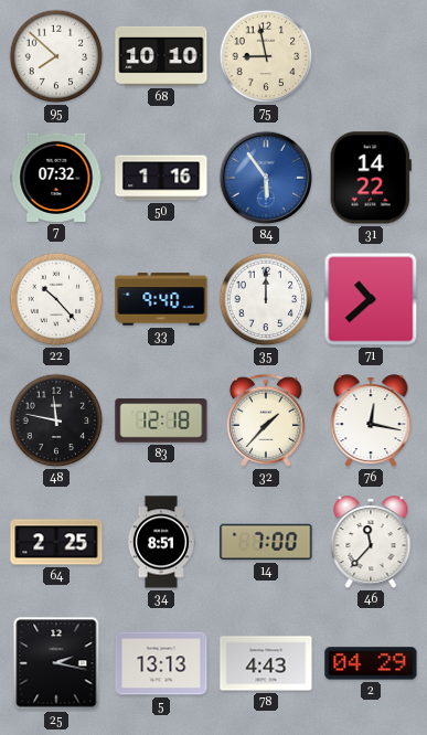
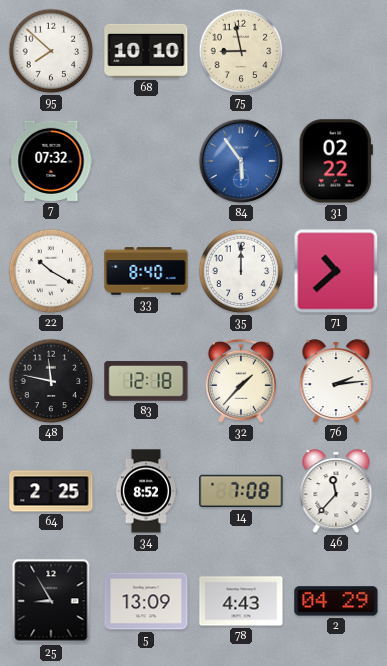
50: 1:16 -> none (161, 178)
31: 14:22 -> 02:22 (336, 161)
22: 10:23 -> 10:20 (51, 271)
33: 9:40 -> 8:40 (146, 271)
76: 12:17 -> 2:14 (336, 382)
34: 8:51 -> 8:52 (146, 491)
14: 7:00 -> 7:08 (241, 491)
25: 2:17 -> 8:55 (51, 601)
5: 13:13 -> 13:09 (146, 601)
